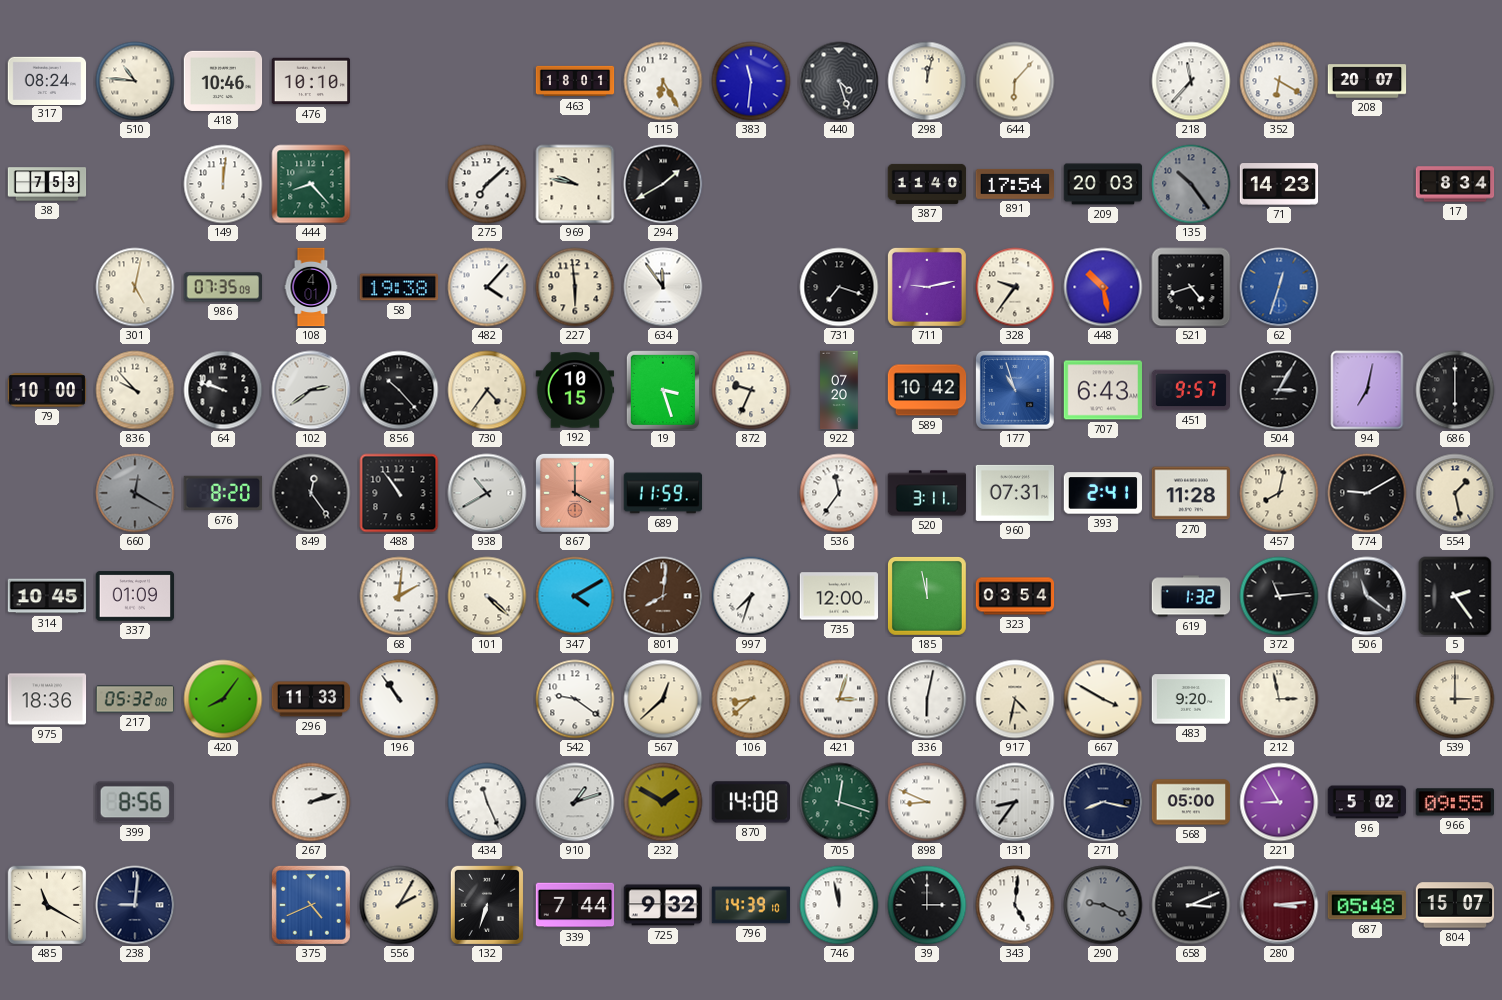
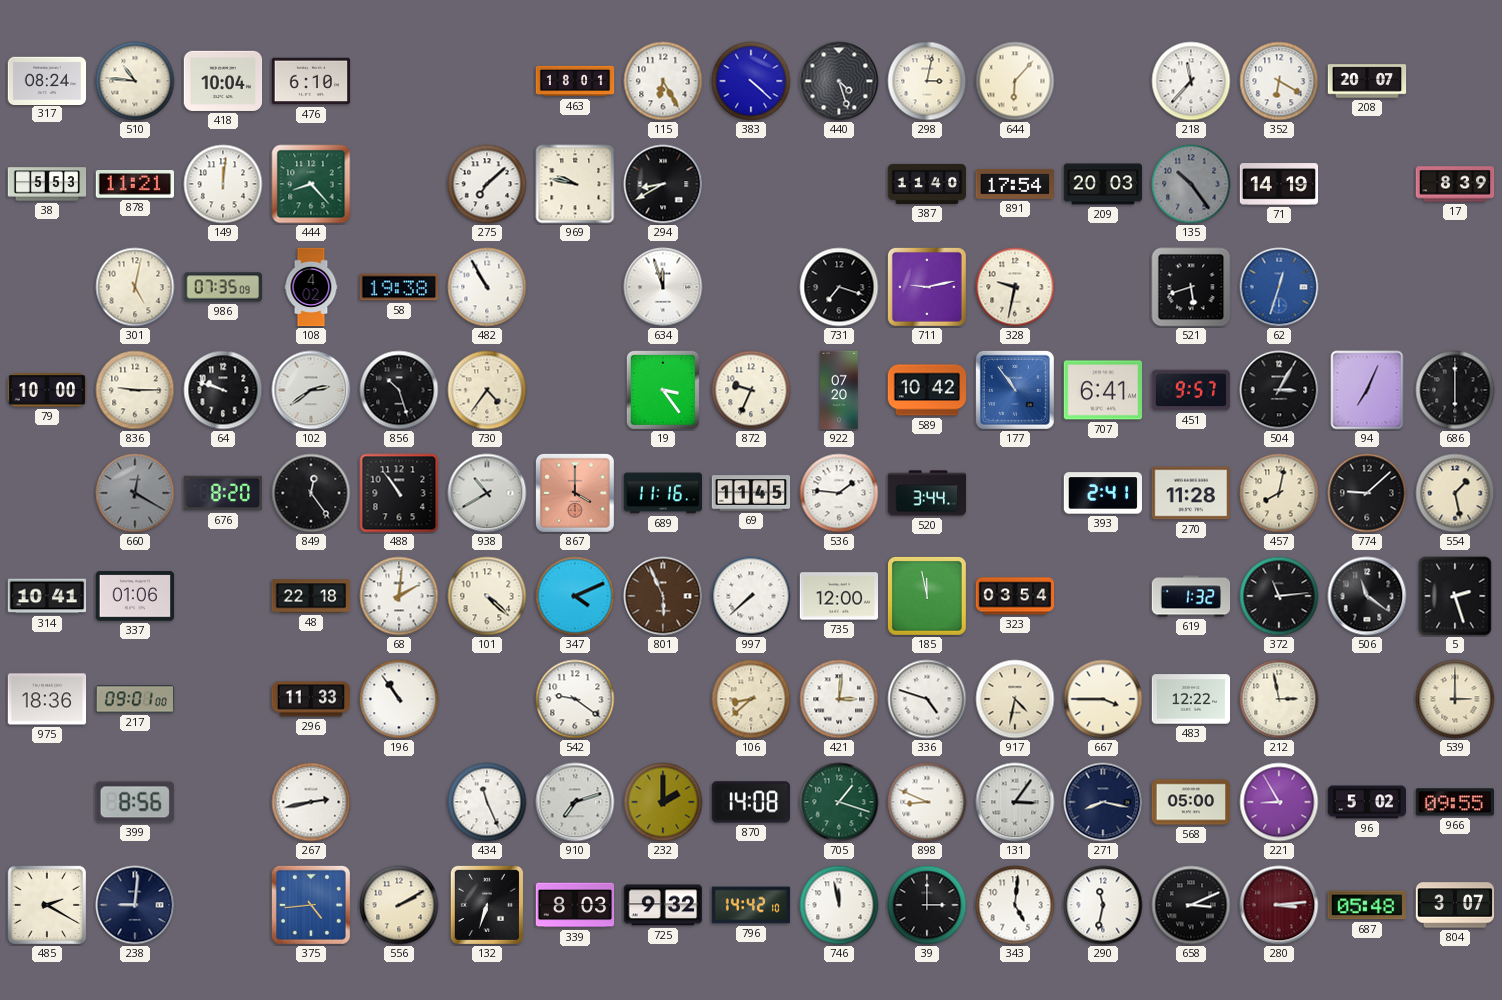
418: 10:46 -> 10:04 (223, 81)
476: 10:10 -> 6:10 (311, 81)
383: 11:31 -> 4:22 (751, 81)
298: 12:02 -> 3:02 (927, 81)
38: 7:53 -> 5:53 (47, 184)
878: none -> 11:21 (134, 185)
294: 1:40 -> 8:40 (663, 184)
71: 14:23 -> 14:19 (1279, 184)
17: 8:34 -> 8:39 (1455, 184)
108: 4:01 -> 4:02 (311, 287)
482: 4:07 -> 10:55 (487, 287)
227: 5:59 -> none (575, 287)
634: 11:54 -> 11:57 (663, 287)
328: 9:36 -> 9:32 (1015, 287)
448: 10:28 -> none (1103, 287)
521: 4:42 -> 5:42 (1191, 287)
836: 9:53 -> 9:15 (135, 390)
856: 10:23 -> 10:27 (399, 390)
192: 10:15 -> none (575, 390)
19: 3:27 -> 3:24 (663, 390)
177: 10:57 -> 10:54 (1015, 390)
707: 6:43 -> 6:41 (1103, 390)
94: 7:02 -> 7:04 (1367, 390)
689: 11:59 -> 11:16 (663, 493)
69: none -> 11:45 (751, 493)
536: 11:36 -> 1:46 (839, 493)
520: 3:11 -> 3:44 (927, 493)
960: 07:31 -> none (1015, 493)
774: 9:10 -> 9:08 (1367, 493)
314: 10:45 -> 10:41 (47, 596)
337: 01:09 -> 01:06 (135, 596)
48: none -> 22:18 (311, 596)
347: 4:10 -> 4:11 (575, 596)
801: 8:01 -> 5:56 (663, 596)
997: 7:33 -> 7:38 (751, 596)
5: 2:24 -> 2:27 (1455, 596)
217: 05:32 -> 09:01 (135, 699)
420: 8:06 -> none (223, 699)
567: 12:38 -> none (663, 699)
421: 3:03 -> 3:01 (839, 699)
336: 6:02 -> 4:48 (927, 699)
667: 3:50 -> 3:45 (1103, 699)
483: 9:20 -> 12:22 (1191, 699)
267: 2:12 -> 2:43 (311, 802)
910: 1:12 -> 7:12 (575, 802)
232: 1:50 -> 2:00 (663, 802)
705: 12:18 -> 1:18 (839, 802)
131: 8:36 -> 3:06 (1015, 802)
485: 11:20 -> 2:20 (47, 905)
375: 4:41 -> 4:44 (311, 905)
556: 2:05 -> 2:10 (399, 905)
339: 7:44 -> 8:03 (575, 905)
796: 14:39 -> 14:42 (751, 905)
290: 9:19 -> 11:32 (1103, 905)
290 dial: grey -> white (1103, 905)
804: 15:07 -> 3:07 (1455, 905)
